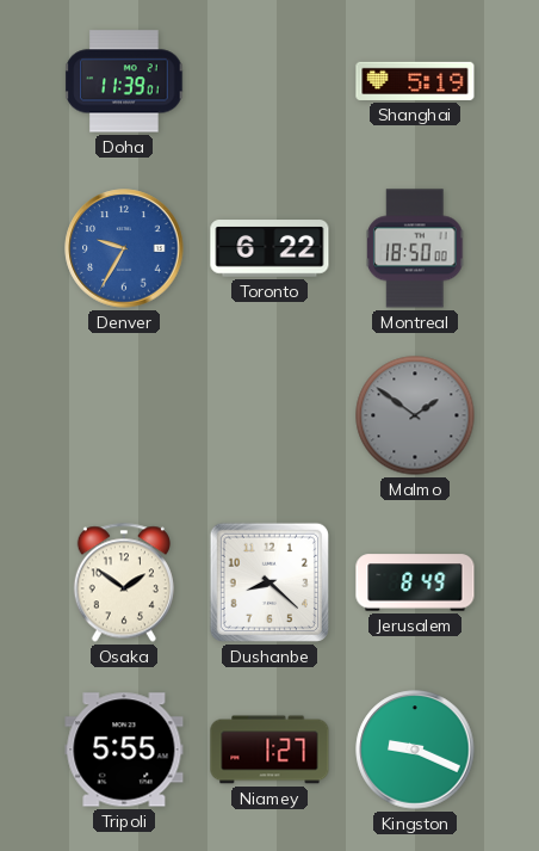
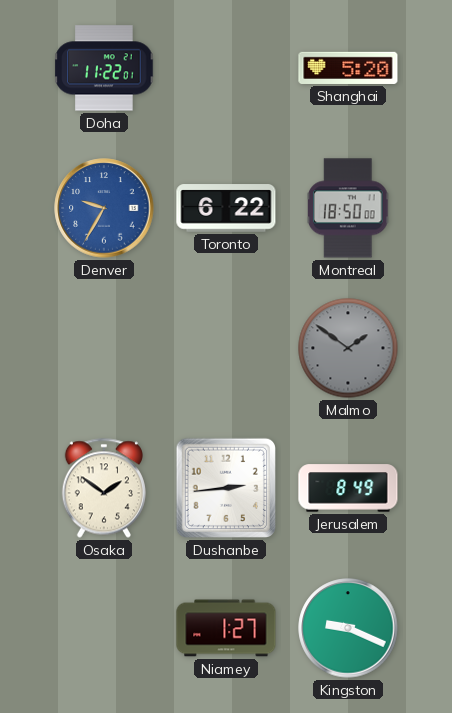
Doha: 11:39 -> 11:22 (104, 68)
Shanghai: 5:19 -> 5:20 (348, 68)
Dushanbe: 8:22 -> 2:44 (226, 488)
Tripoli: 5:55 -> none (124, 750)
